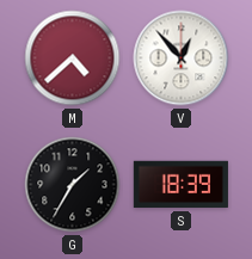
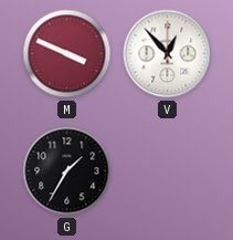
M: 4:38 -> 3:49 (67, 54)
S: 18:39 -> none (180, 185)
